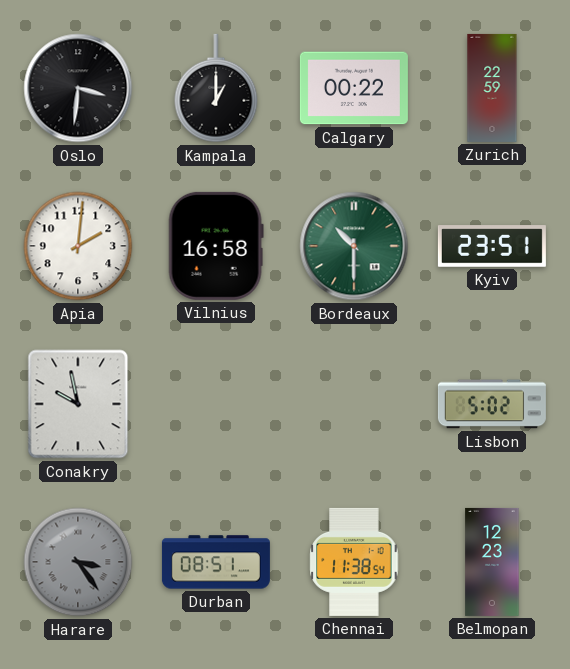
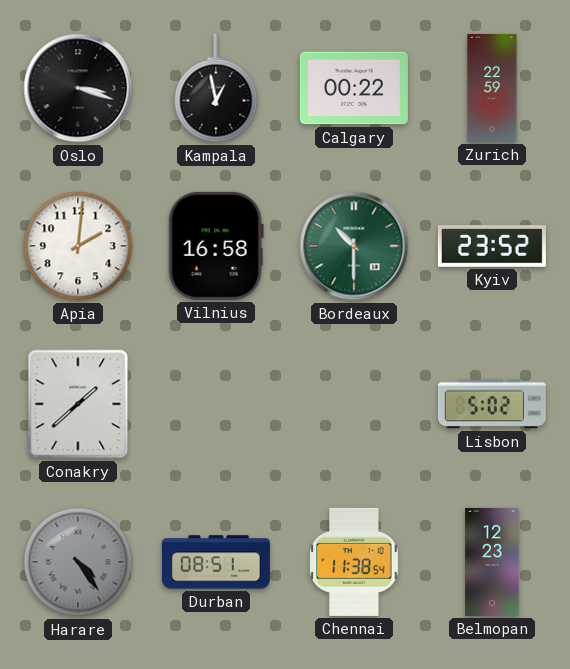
Oslo: 3:31 -> 3:18 (78, 88)
Kampala: 1:00 -> 12:58 (216, 88)
Kyiv: 23:51 -> 23:52 (492, 246)
Conakry: 9:58 -> 1:38 (78, 404)
Harare: 3:24 -> 4:24 (78, 562)
